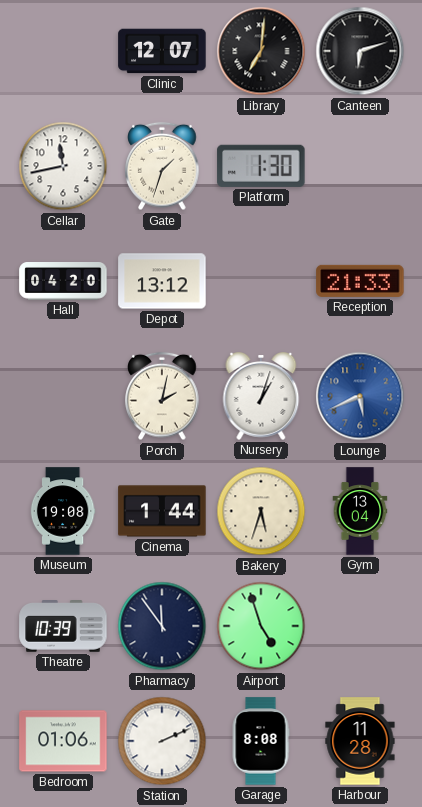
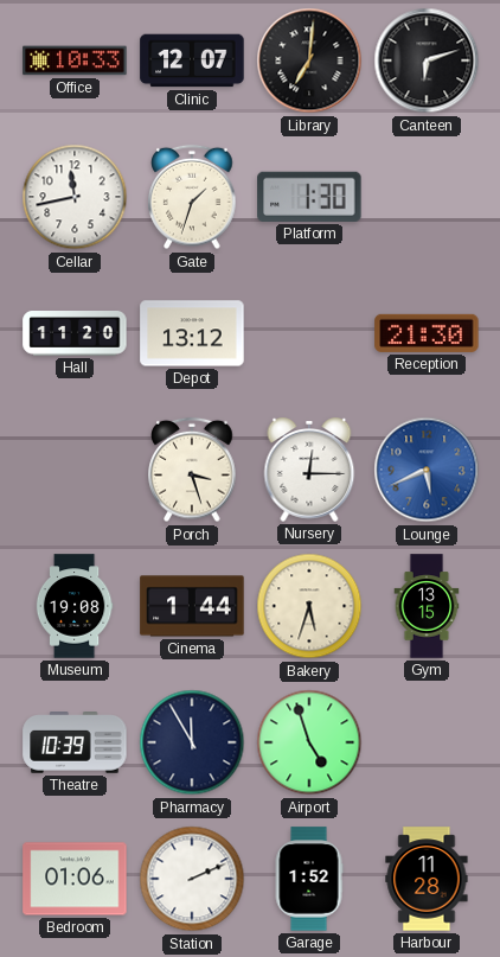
Office: none -> 10:33 (75, 60)
Hall: 04:20 -> 11:20 (75, 334)
Reception: 21:33 -> 21:30 (427, 333)
Porch: 2:02 -> 3:27 (192, 470)
Nursery: 1:03 -> 12:15 (309, 470)
Gym: 13:04 -> 13:15 (427, 606)
Pharmacy: 11:54 -> 11:55 (192, 742)
Garage: 8:08 -> 1:52 (309, 879)
